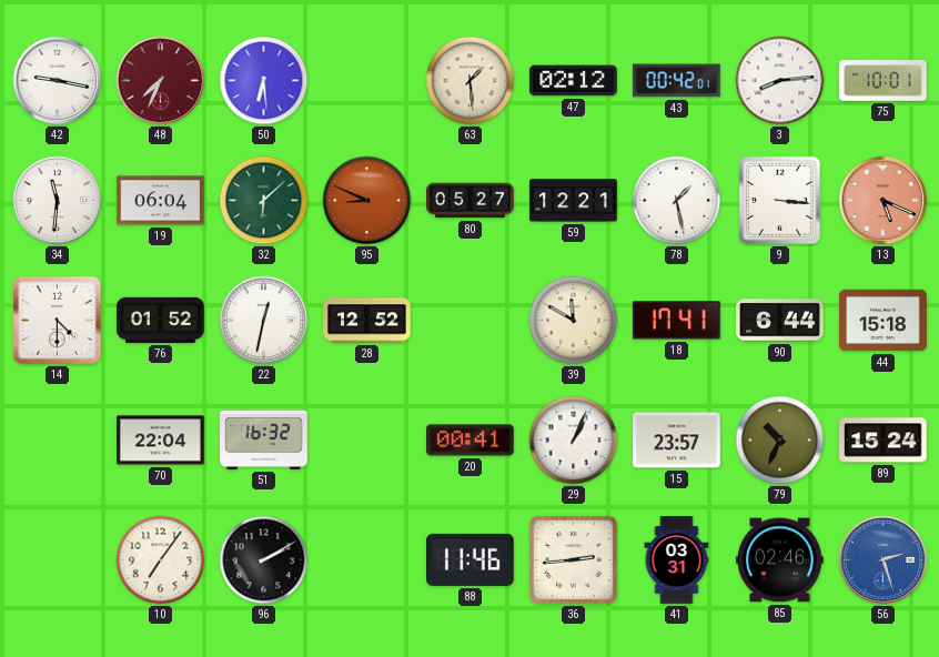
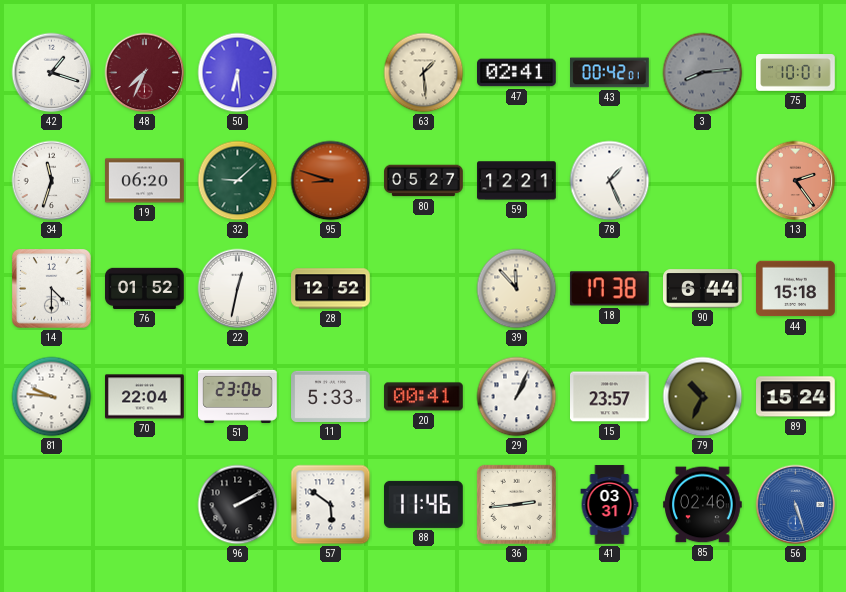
42: 9:17 -> 1:18 (52, 73)
47: 02:12 -> 02:41 (517, 73)
3 dial: white -> grey (703, 73)
34: 11:31 -> 11:33 (52, 181)
19: 06:04 -> 06:20 (145, 181)
32: 6:08 -> 9:08 (238, 181)
95: 8:49 -> 8:48 (331, 181)
78: 1:28 -> 1:26 (610, 181)
9: 3:16 -> none (779, 200)
13: 5:19 -> 2:24 (796, 181)
39: 11:50 -> 11:53 (517, 289)
18: 17:41 -> 17:38 (610, 289)
81: none -> 9:46 (52, 397)
51: 16:32 -> 23:06 (238, 396)
11: none -> 5:33 (331, 396)
10: 7:06 -> none (161, 560)
57: none -> 5:51 (331, 505)
56: 2:27 -> 5:27 (796, 505)
